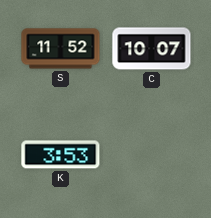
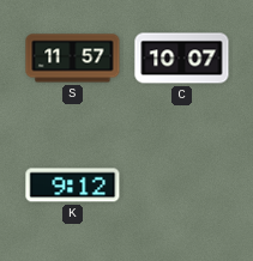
S: 11:52 -> 11:57 (73, 59)
K: 3:53 -> 9:12 (73, 186)
